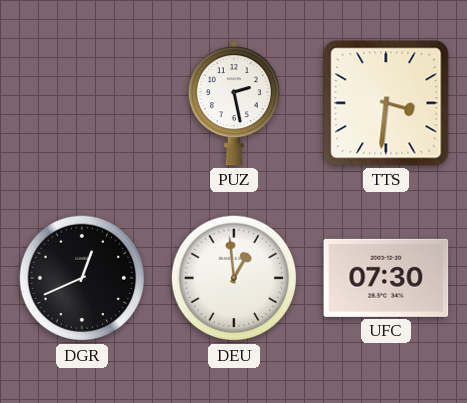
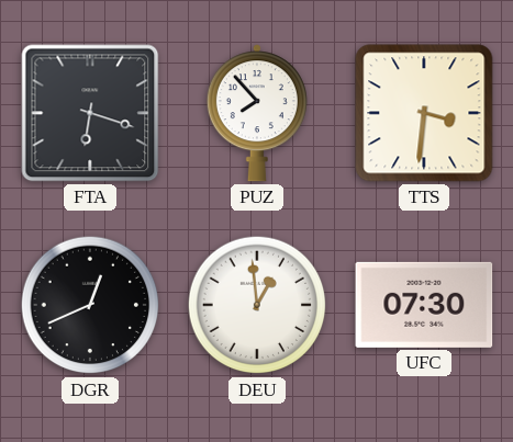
FTA: none -> 6:18 (90, 113)
PUZ: 2:28 -> 7:53 (257, 113)
